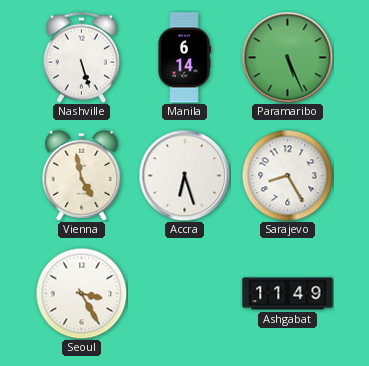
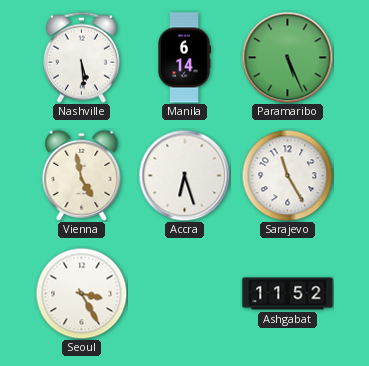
Nashville: 5:27 -> 5:29 (81, 57)
Sarajevo: 8:25 -> 11:25 (287, 175)
Ashgabat: 11:49 -> 11:52 (288, 294)
